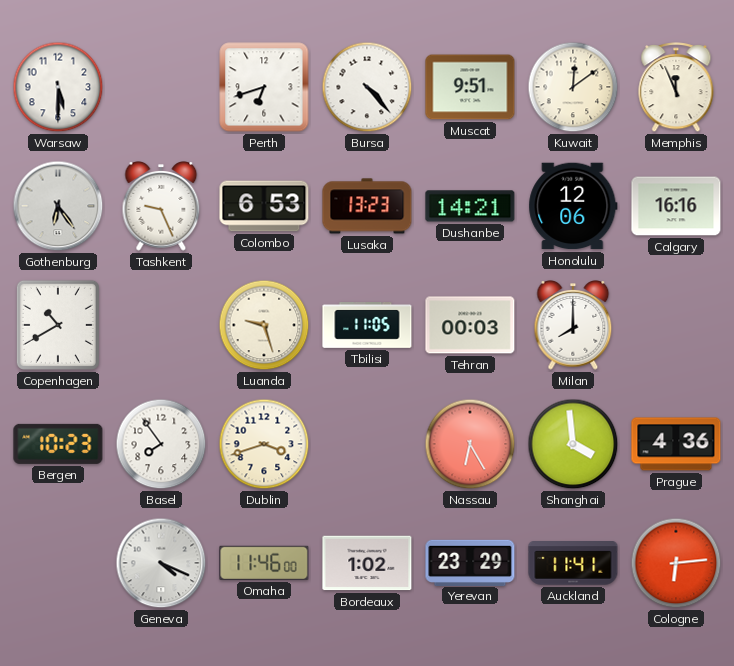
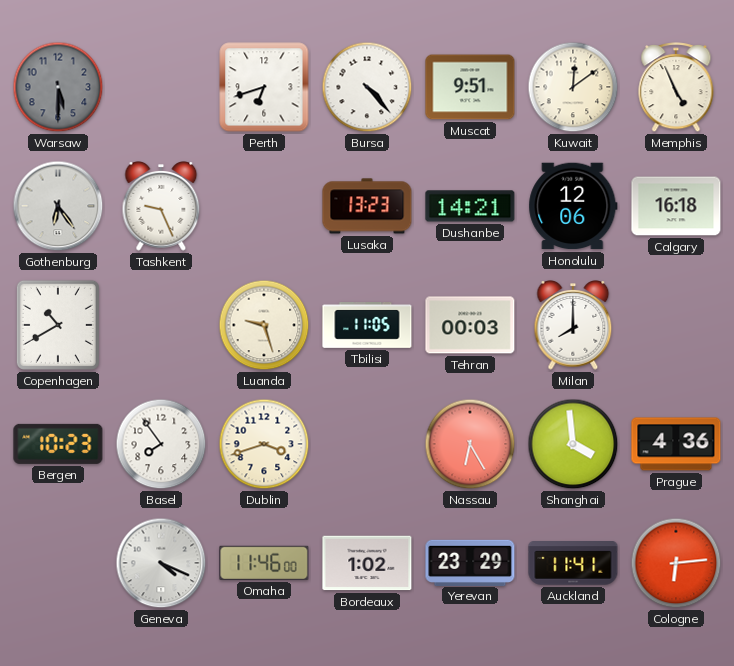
Warsaw dial: white -> grey (58, 87)
Memphis: 11:56 -> 4:56 (676, 88)
Colombo: 6:53 -> none (264, 206)
Calgary: 16:16 -> 16:18 (676, 206)
